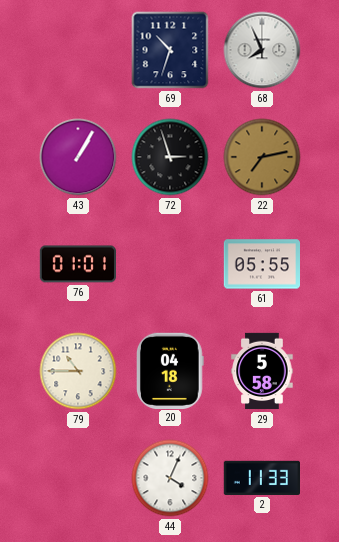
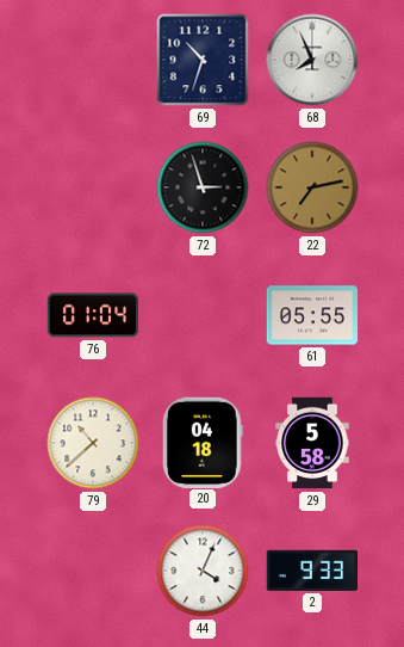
43: 1:05 -> none (78, 157)
76: 01:01 -> 01:04 (92, 315)
79: 10:45 -> 10:38 (93, 443)
2: 11:33 -> 9:33 (311, 571)
